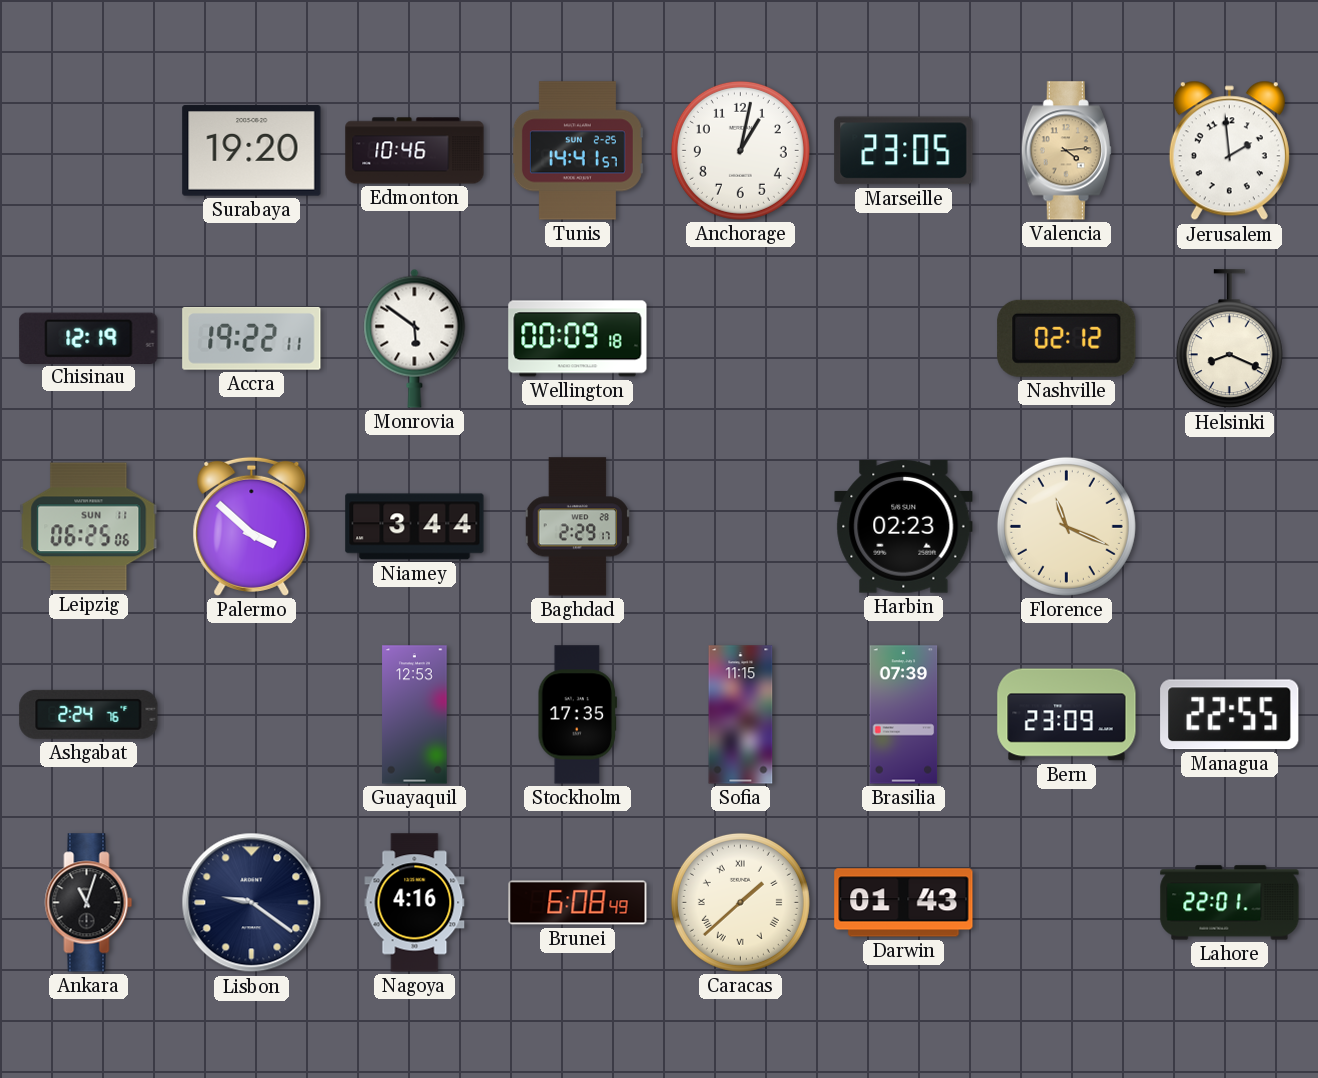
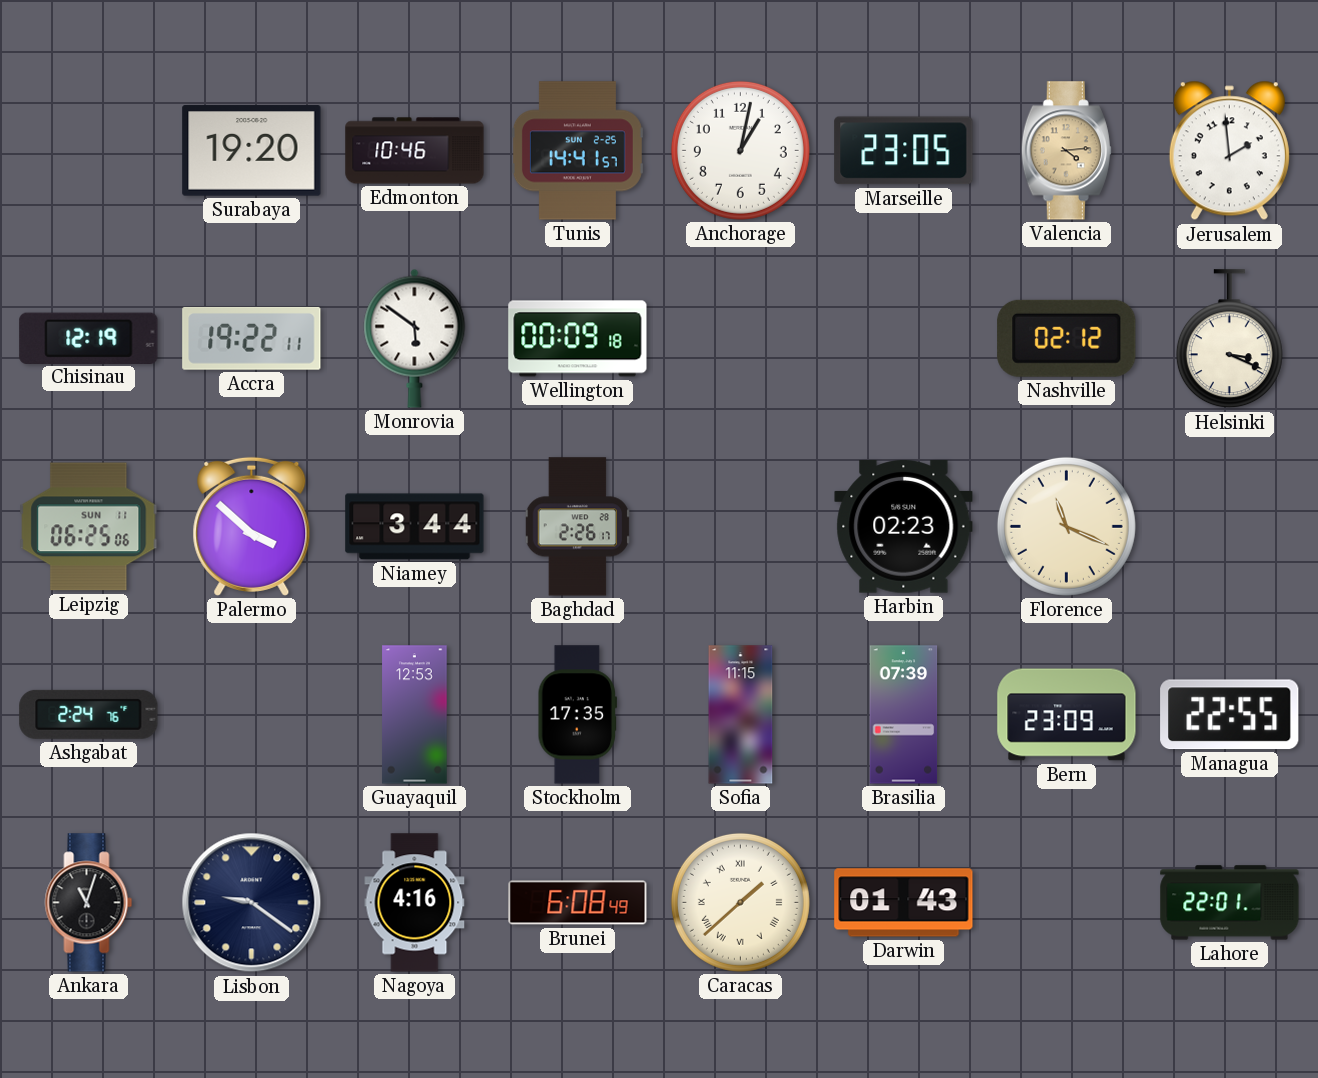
Helsinki: 8:19 -> 3:19 (1229, 339)
Baghdad: 2:29 -> 2:26 (577, 527)
